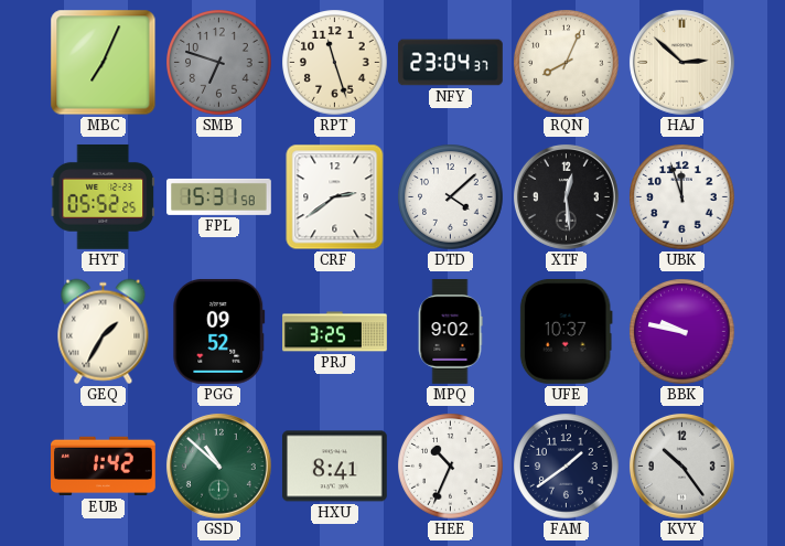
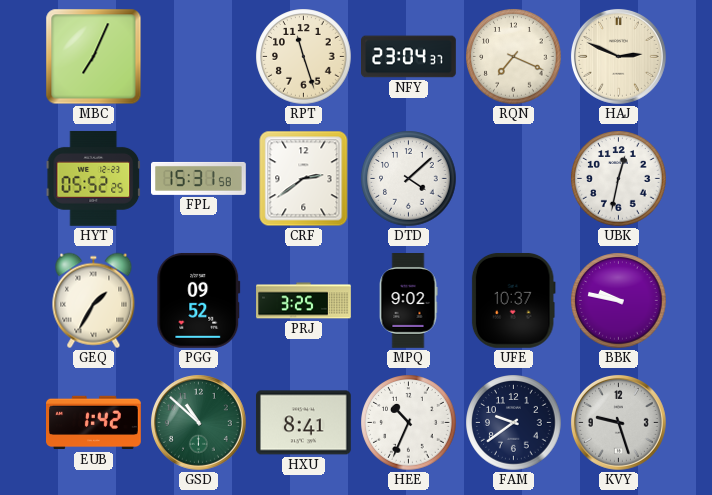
SMB: 6:48 -> none (219, 63)
RQN: 8:04 -> 7:19 (514, 57)
HAJ: 2:52 -> 2:49 (618, 56)
XTF: 12:29 -> none (566, 196)
UBK: 11:57 -> 12:32 (619, 179)
FAM: 1:39 -> 9:39 (514, 423)
KVY: 10:24 -> 9:27 (618, 422)
